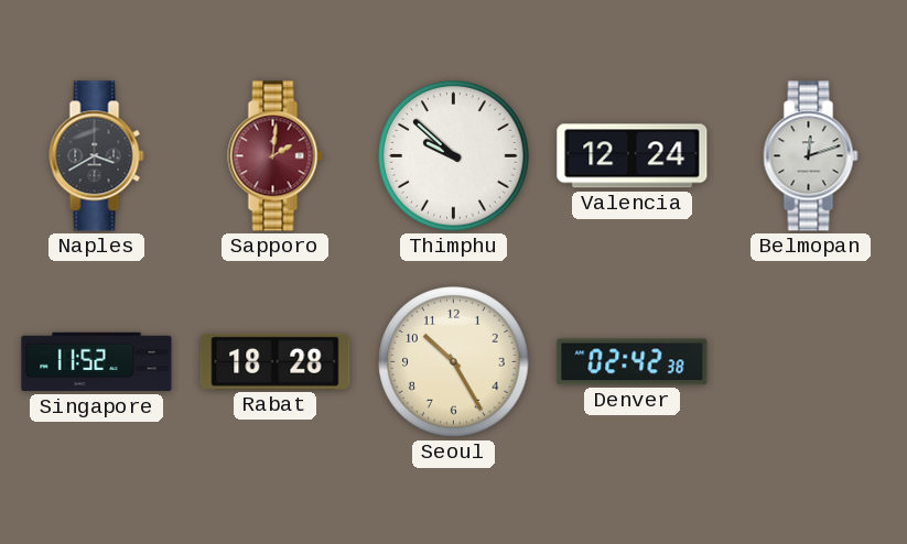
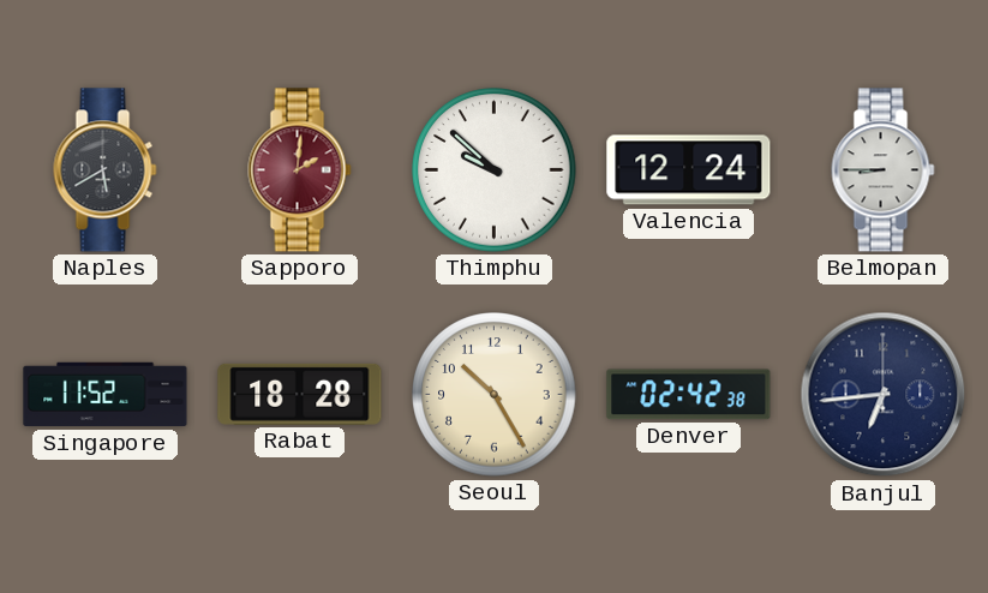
Naples: 3:40 -> 5:40 (106, 170)
Belmopan: 12:12 -> 8:45 (884, 170)
Banjul: none -> 6:44 (884, 395)
